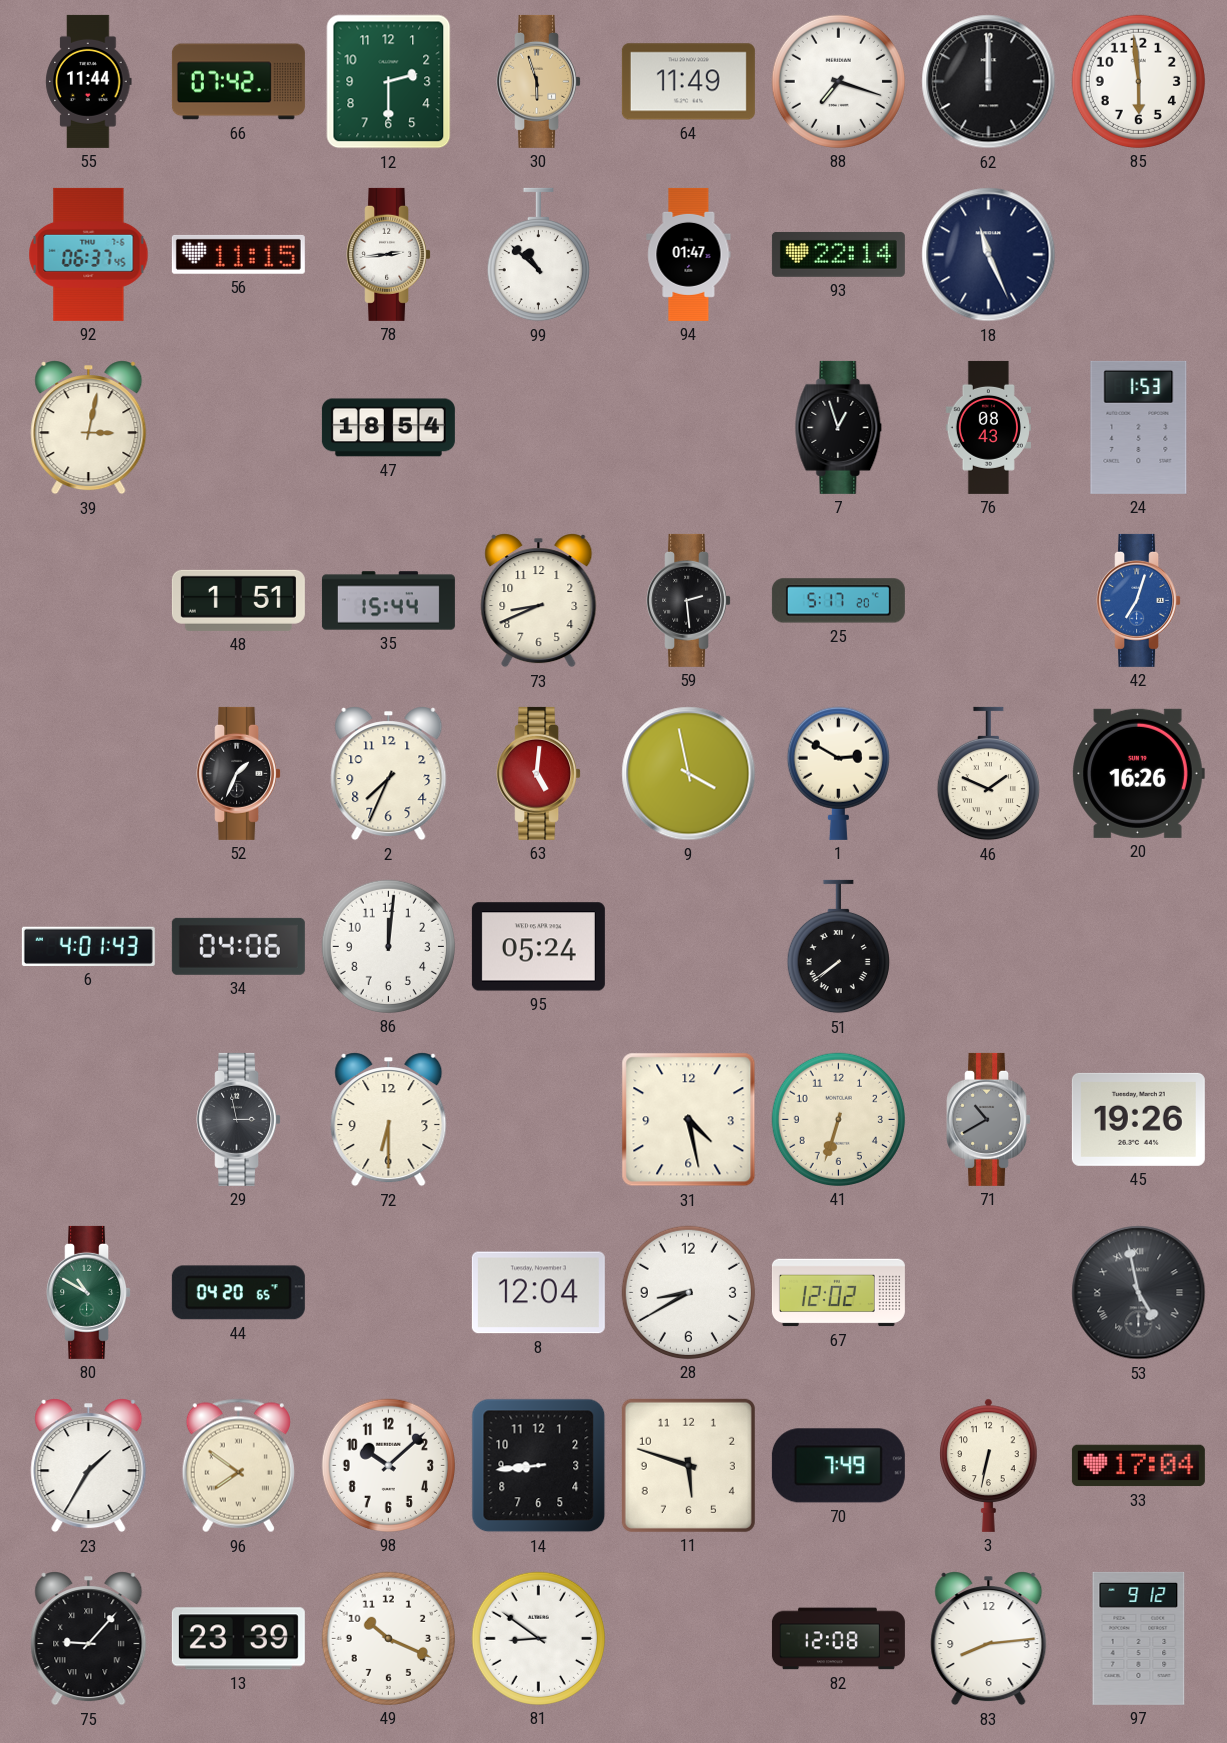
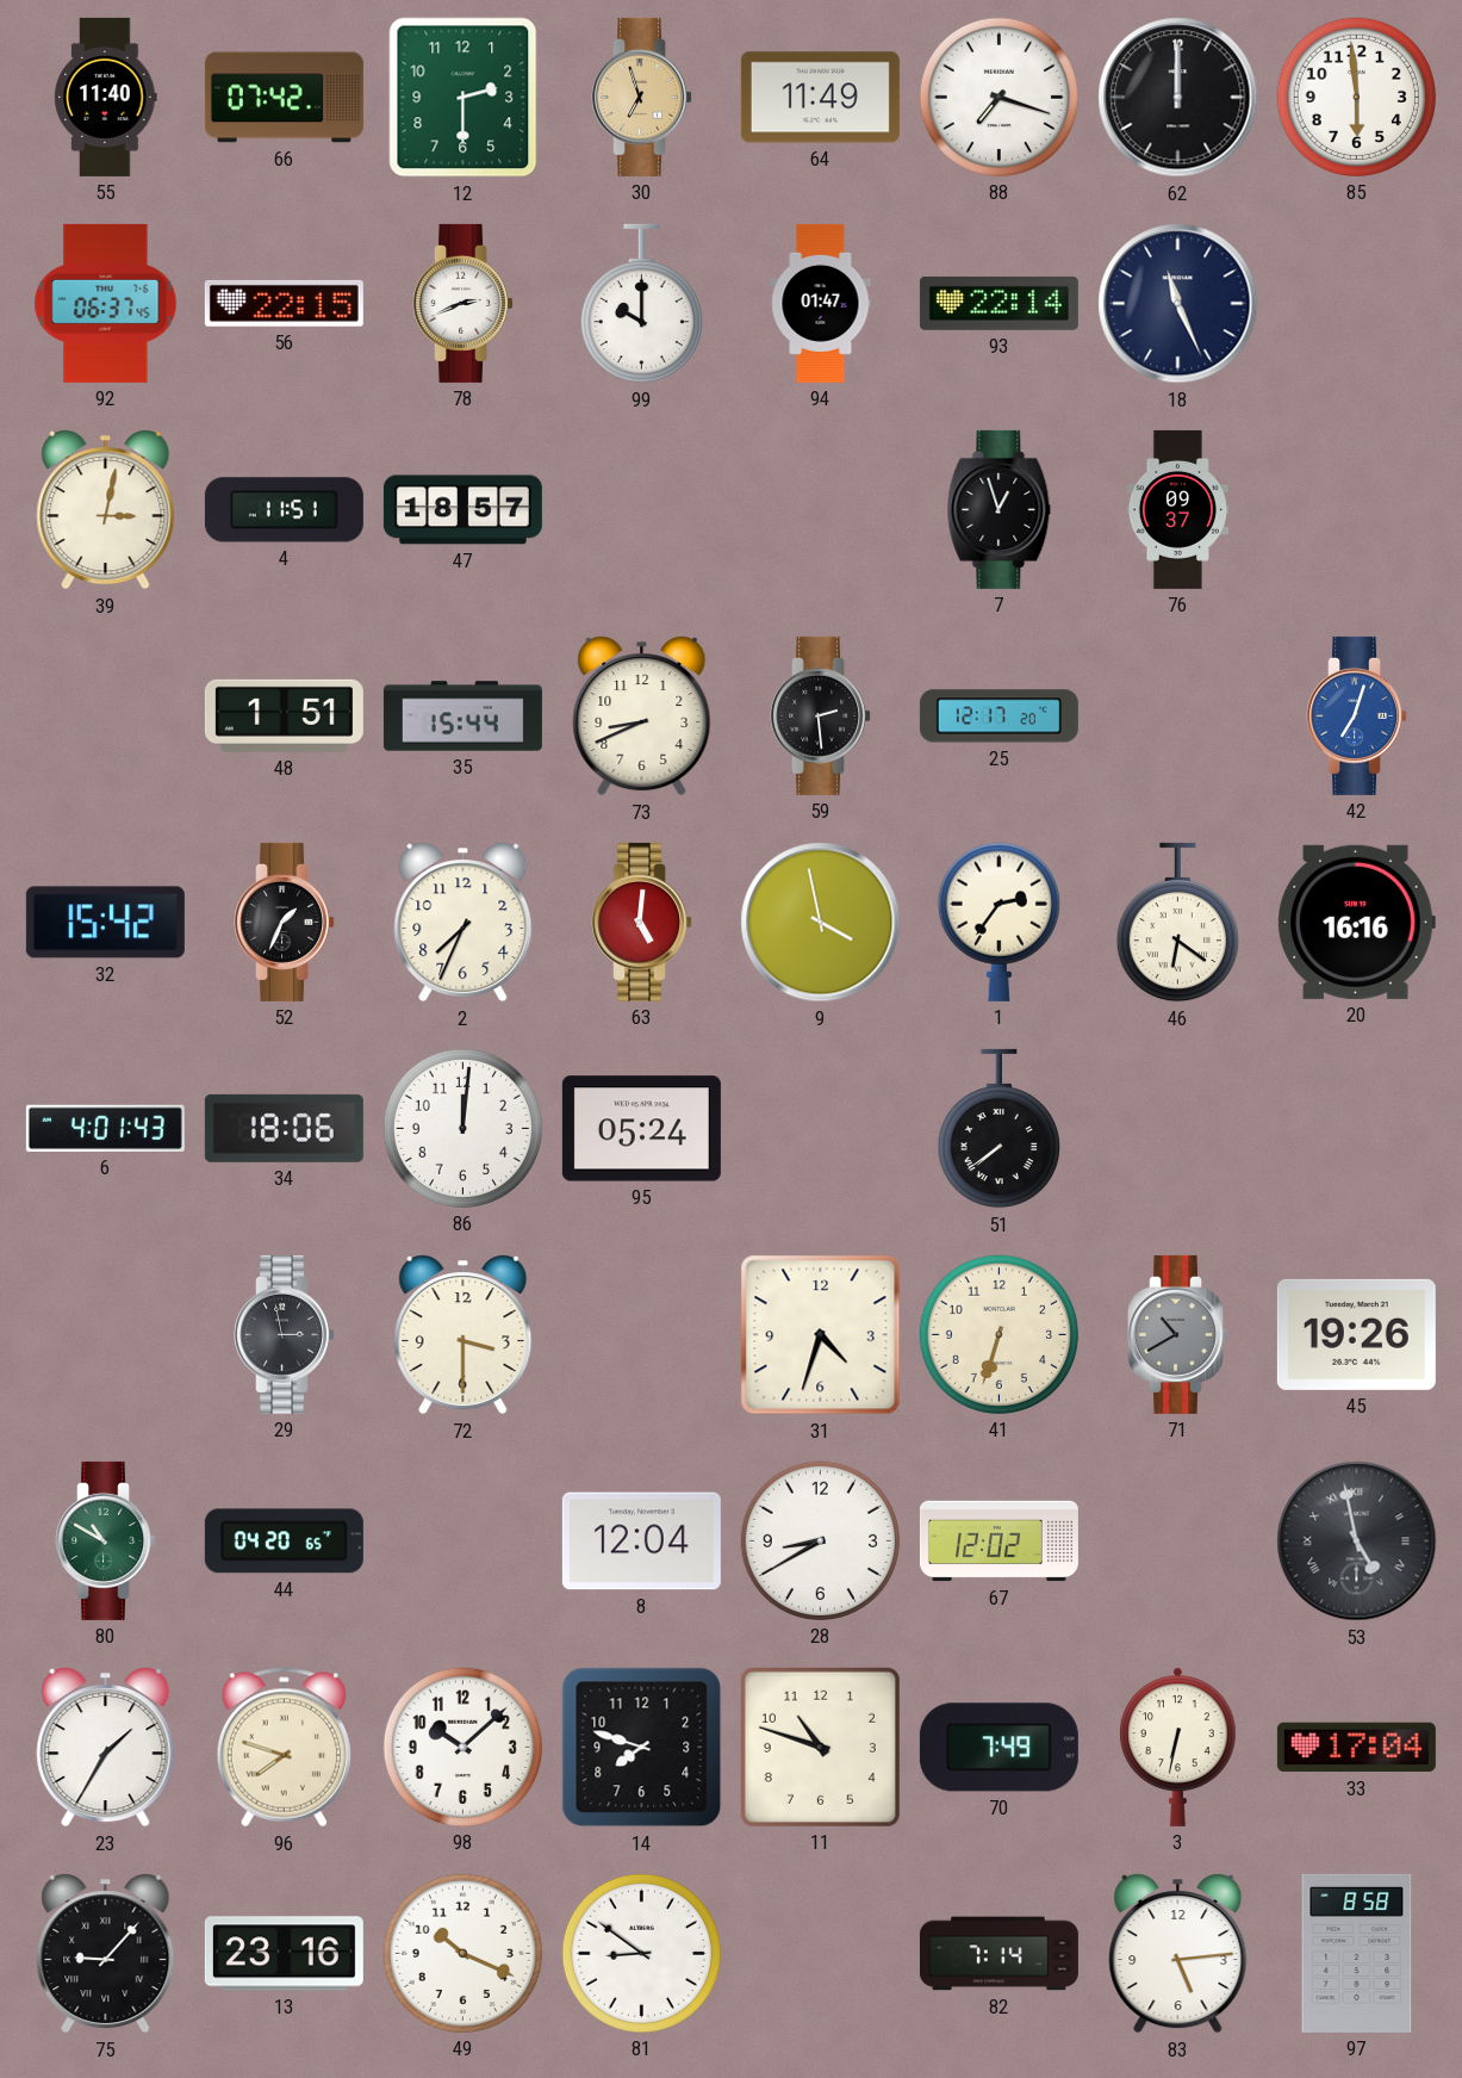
55: 11:44 -> 11:40 (106, 97)
30: 5:57 -> 6:57 (642, 97)
56: 11:15 -> 22:15 (284, 303)
78: 2:44 -> 2:41 (464, 303)
99: 10:52 -> 10:00 (641, 304)
4: none -> 11:51 (284, 510)
47: 18:54 -> 18:57 (462, 510)
76: 08:43 -> 09:37 (1177, 509)
24: 1:53 -> none (1139, 427)
25: 5:17 -> 12:17 (998, 717)
32: none -> 15:42 (105, 923)
1: 2:50 -> 2:36 (998, 922)
46: 1:49 -> 6:21 (1177, 923)
20: 16:26 -> 16:16 (1356, 922)
34: 04:06 -> 18:06 (284, 1128)
72: 6:30 -> 3:30 (464, 1335)
31: 4:28 -> 4:33 (821, 1335)
96: 7:51 -> 7:48 (284, 1748)
14: 8:44 -> 7:48 (642, 1748)
11: 5:48 -> 10:48 (820, 1747)
13: 23:39 -> 23:16 (284, 1954)
82: 12:08 -> 7:14 (998, 1954)
83: 8:14 -> 5:14 (1178, 1954)
97: 9:12 -> 8:58 (1357, 1953)
